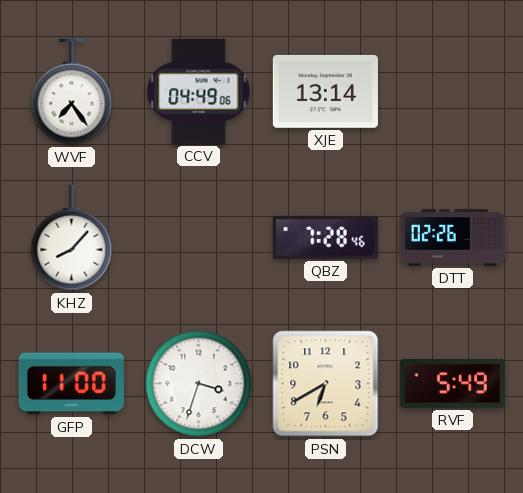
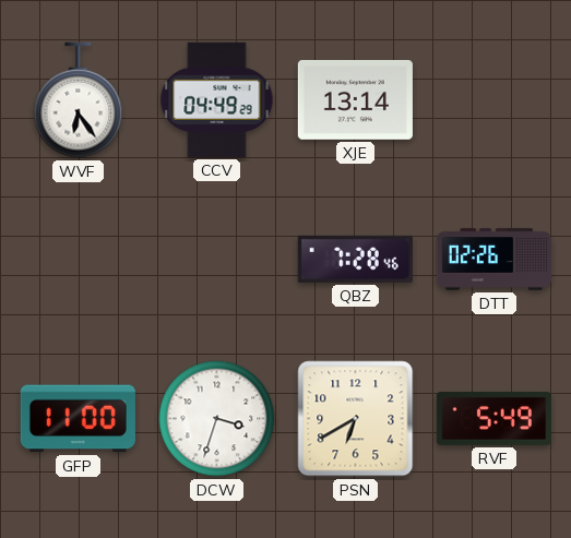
WVF: 7:24 -> 6:24 (79, 100)
CCV: 04:49:06 -> 04:49:29 (217, 99)
KHZ: 8:07 -> none (72, 238)
